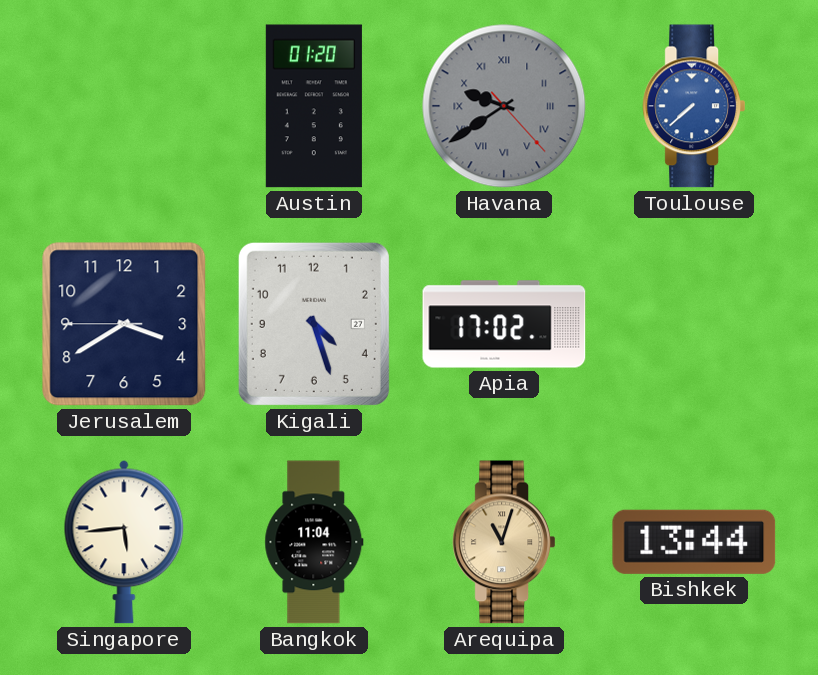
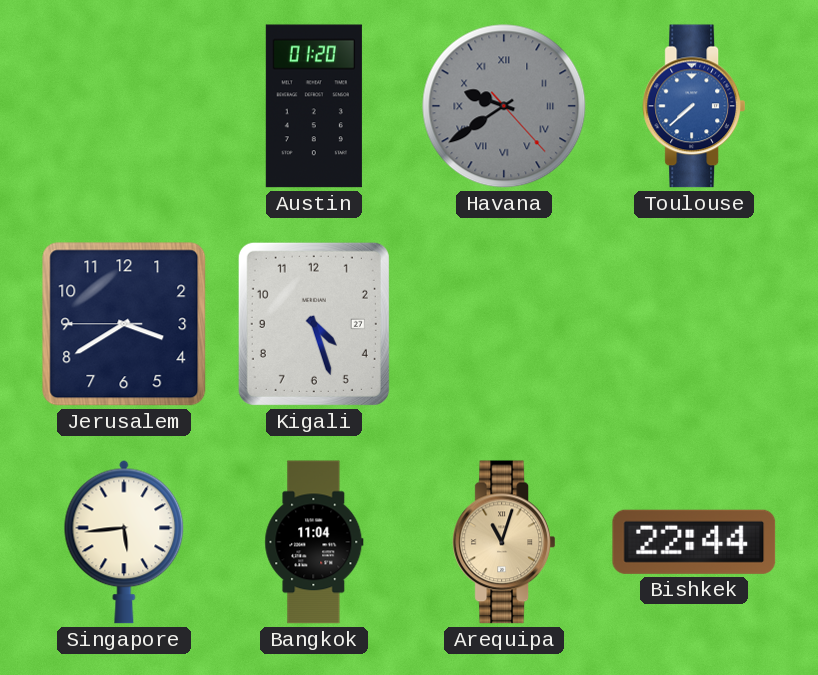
Apia: 17:02 -> none (504, 324)
Bishkek: 13:44 -> 22:44 (694, 542)
